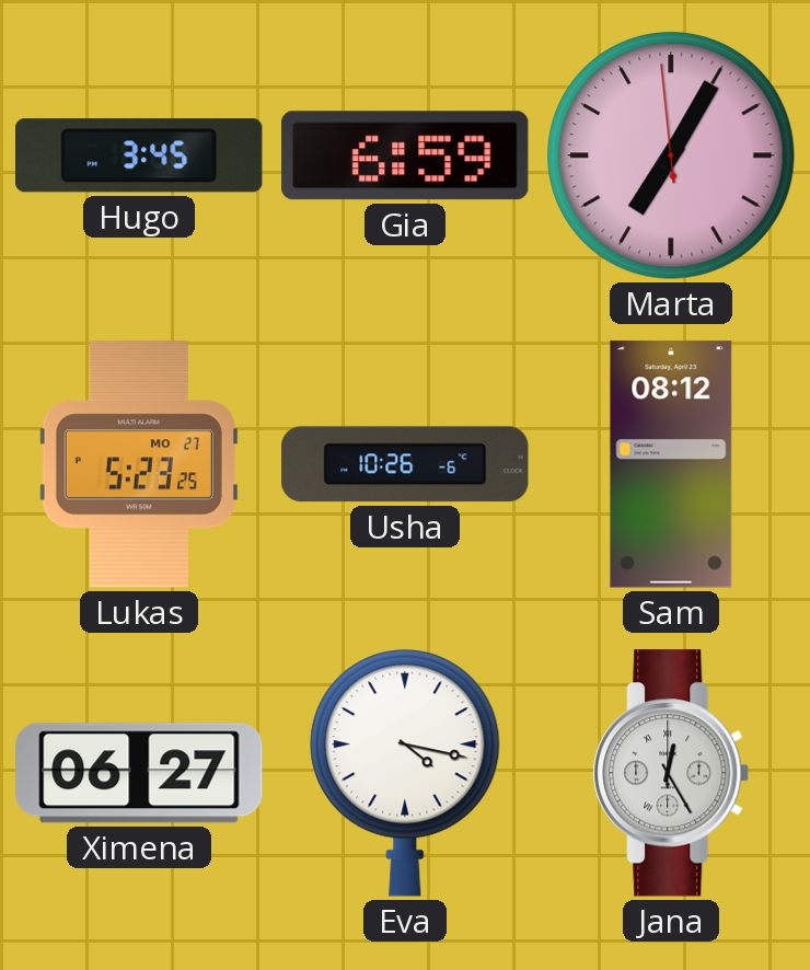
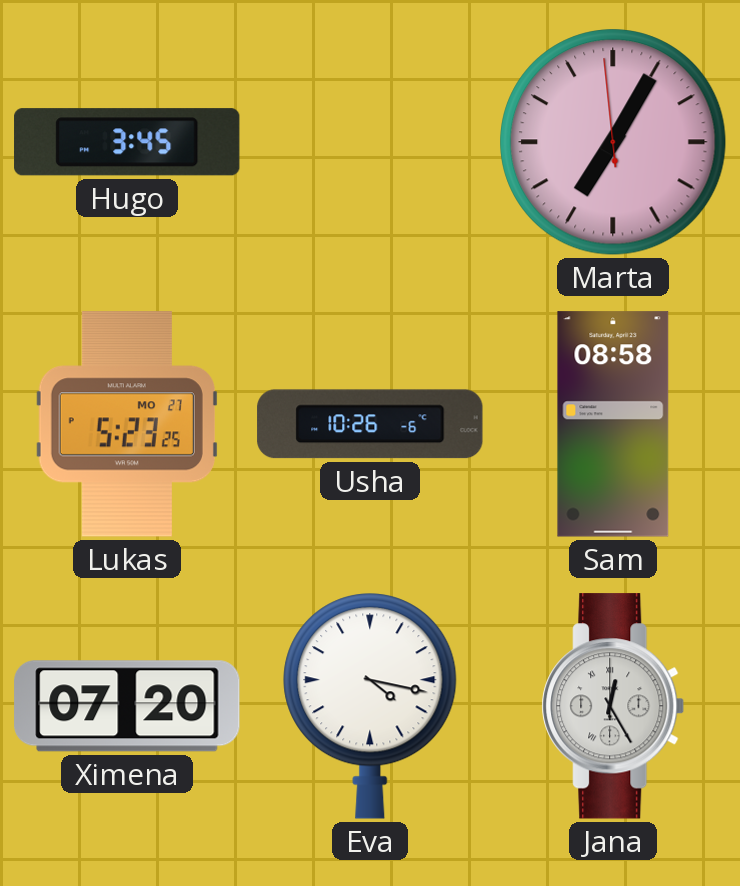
Gia: 6:59 -> none (405, 155)
Sam: 08:12 -> 08:58 (613, 424)
Ximena: 06:27 -> 07:20 (127, 706)
